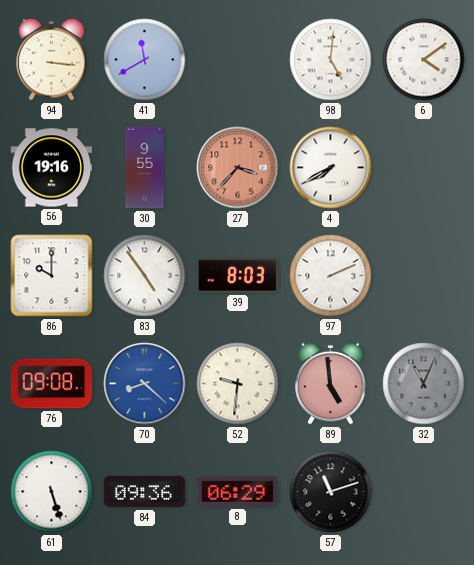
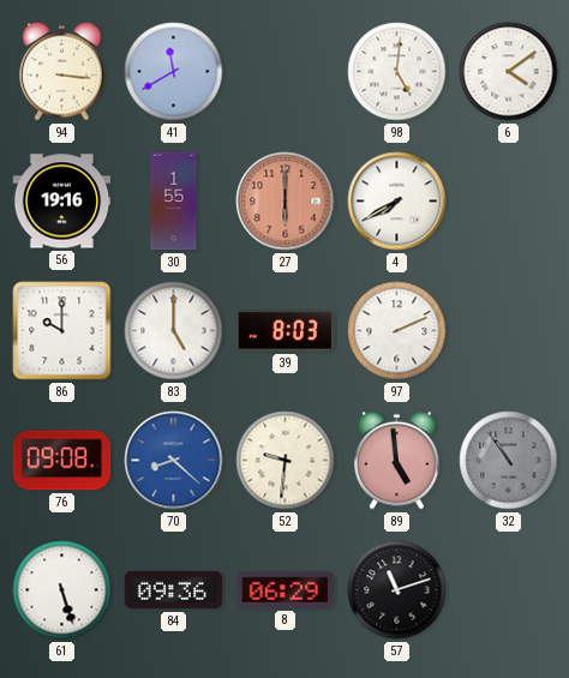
30: 9:55 -> 1:55 (174, 202)
27: 3:37 -> 6:00 (286, 202)
83: 4:54 -> 5:00 (174, 331)
32: 11:04 -> 10:54 (509, 461)
